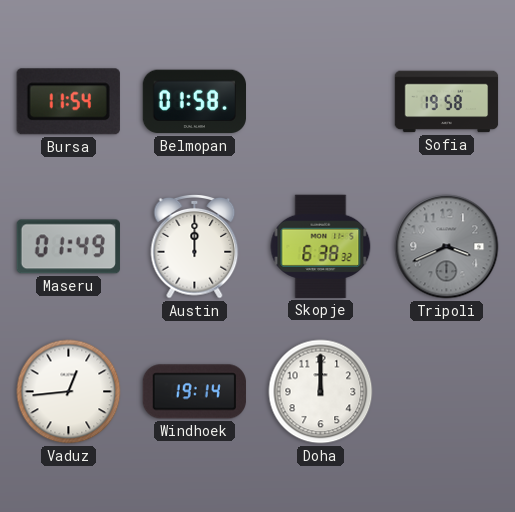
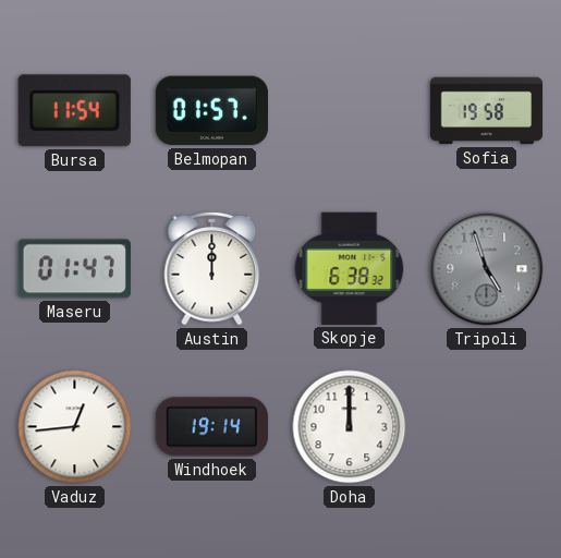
Belmopan: 01:58 -> 01:57 (211, 111)
Maseru: 01:49 -> 01:47 (74, 269)
Tripoli: 3:41 -> 4:57 (487, 269)
